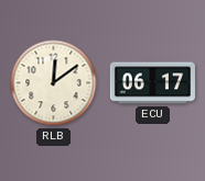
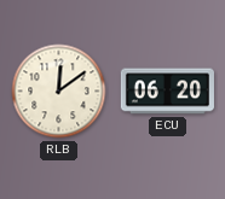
ECU: 06:17 -> 06:20 (167, 92)
